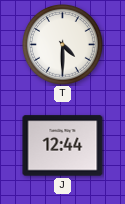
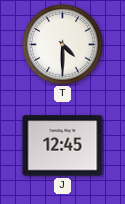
J: 12:44 -> 12:45 (63, 146)
